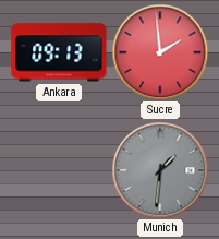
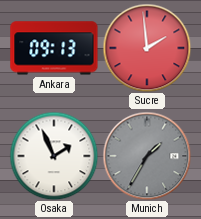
Osaka: none -> 1:56 (54, 156)
Munich: 1:31 -> 1:35 (147, 156)
